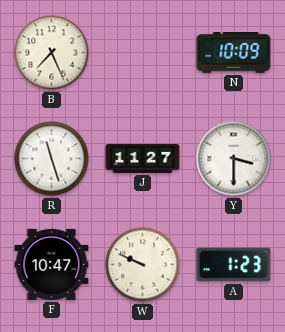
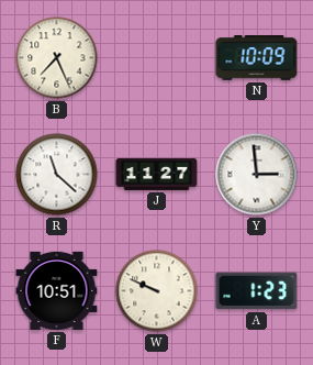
R: 11:27 -> 11:22 (57, 175)
Y: 3:30 -> 2:59 (257, 175)
F: 10:47 -> 10:51 (57, 290)
